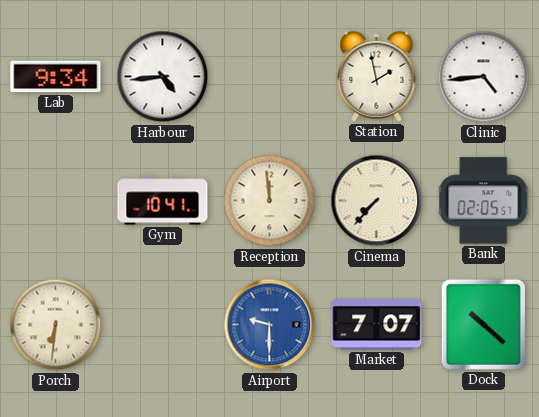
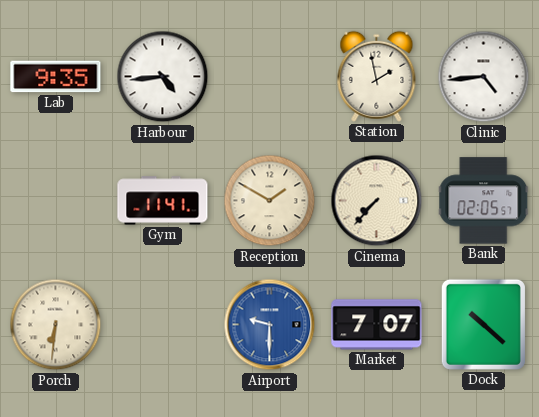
Lab: 9:34 -> 9:35 (56, 77)
Gym: 10:41 -> 11:41 (163, 201)
Reception: 11:59 -> 1:50 (270, 201)
